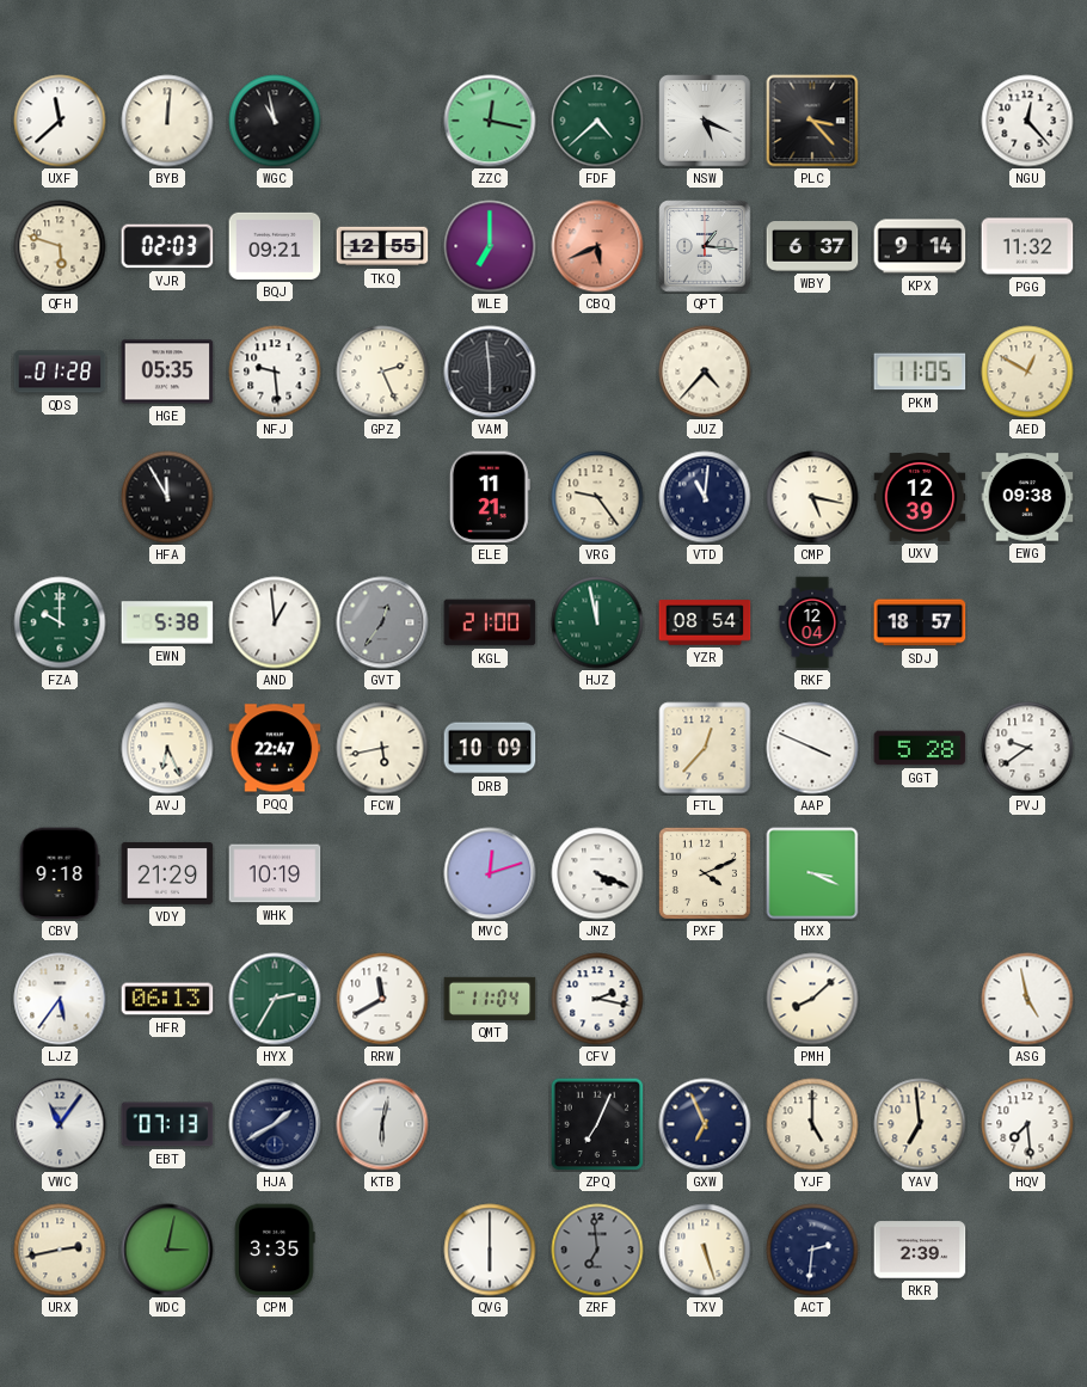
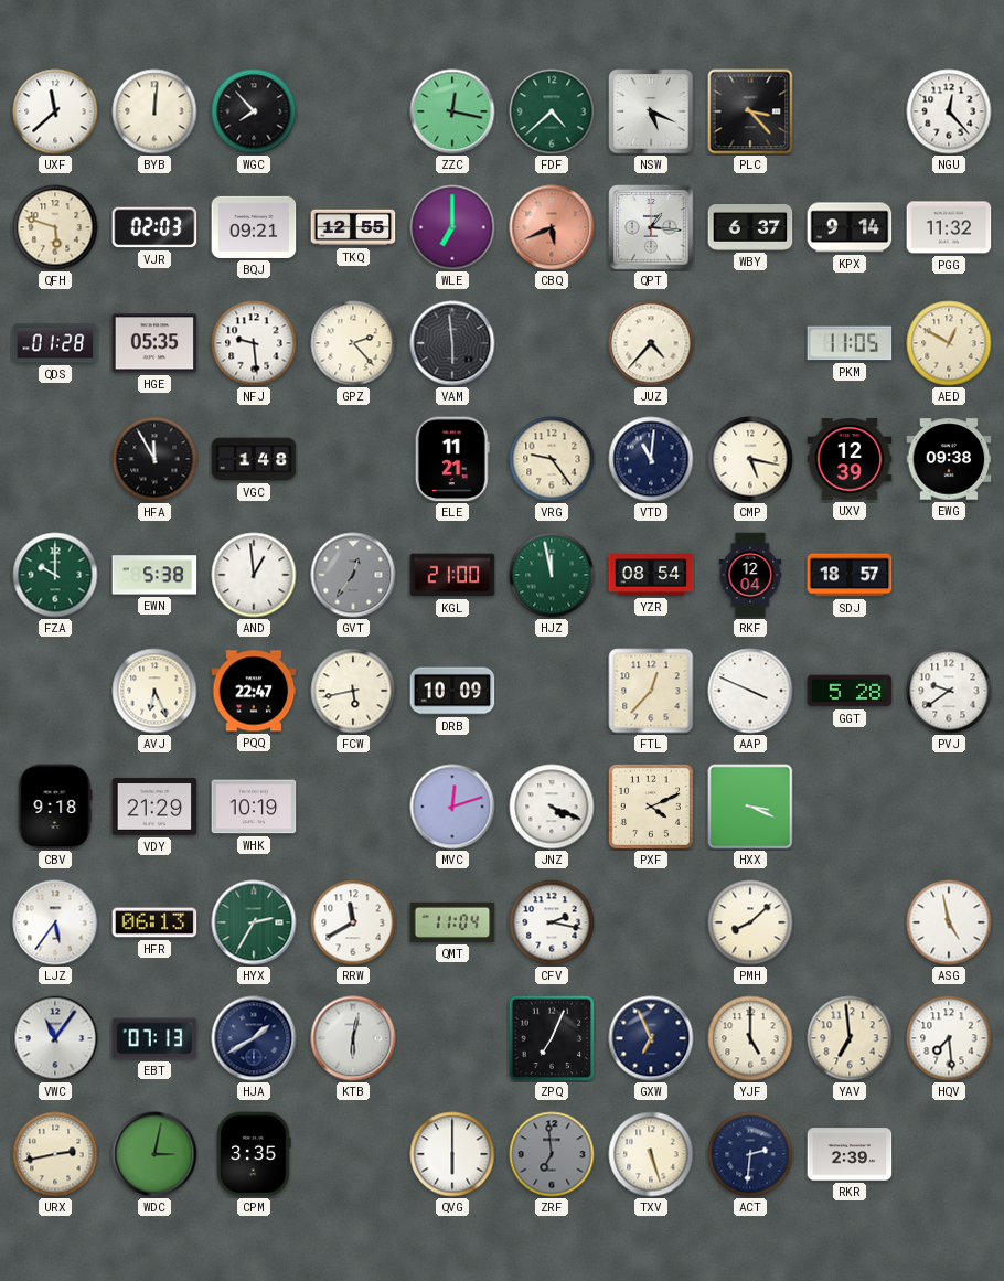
WGC: 10:58 -> 7:53 (254, 111)
GPZ: 2:26 -> 2:23 (353, 343)
VGC: none -> 1:48 (254, 459)
